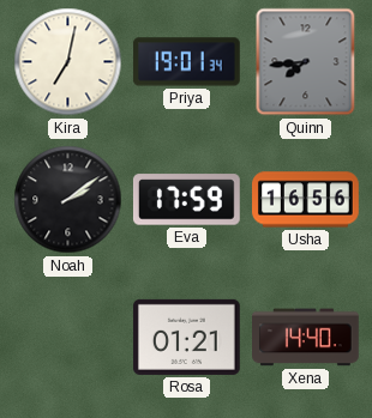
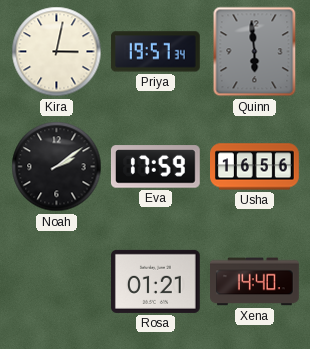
Kira: 7:02 -> 3:02 (57, 52)
Priya: 19:01 -> 19:57 (155, 52)
Quinn: 7:44 -> 5:59 (255, 52)
